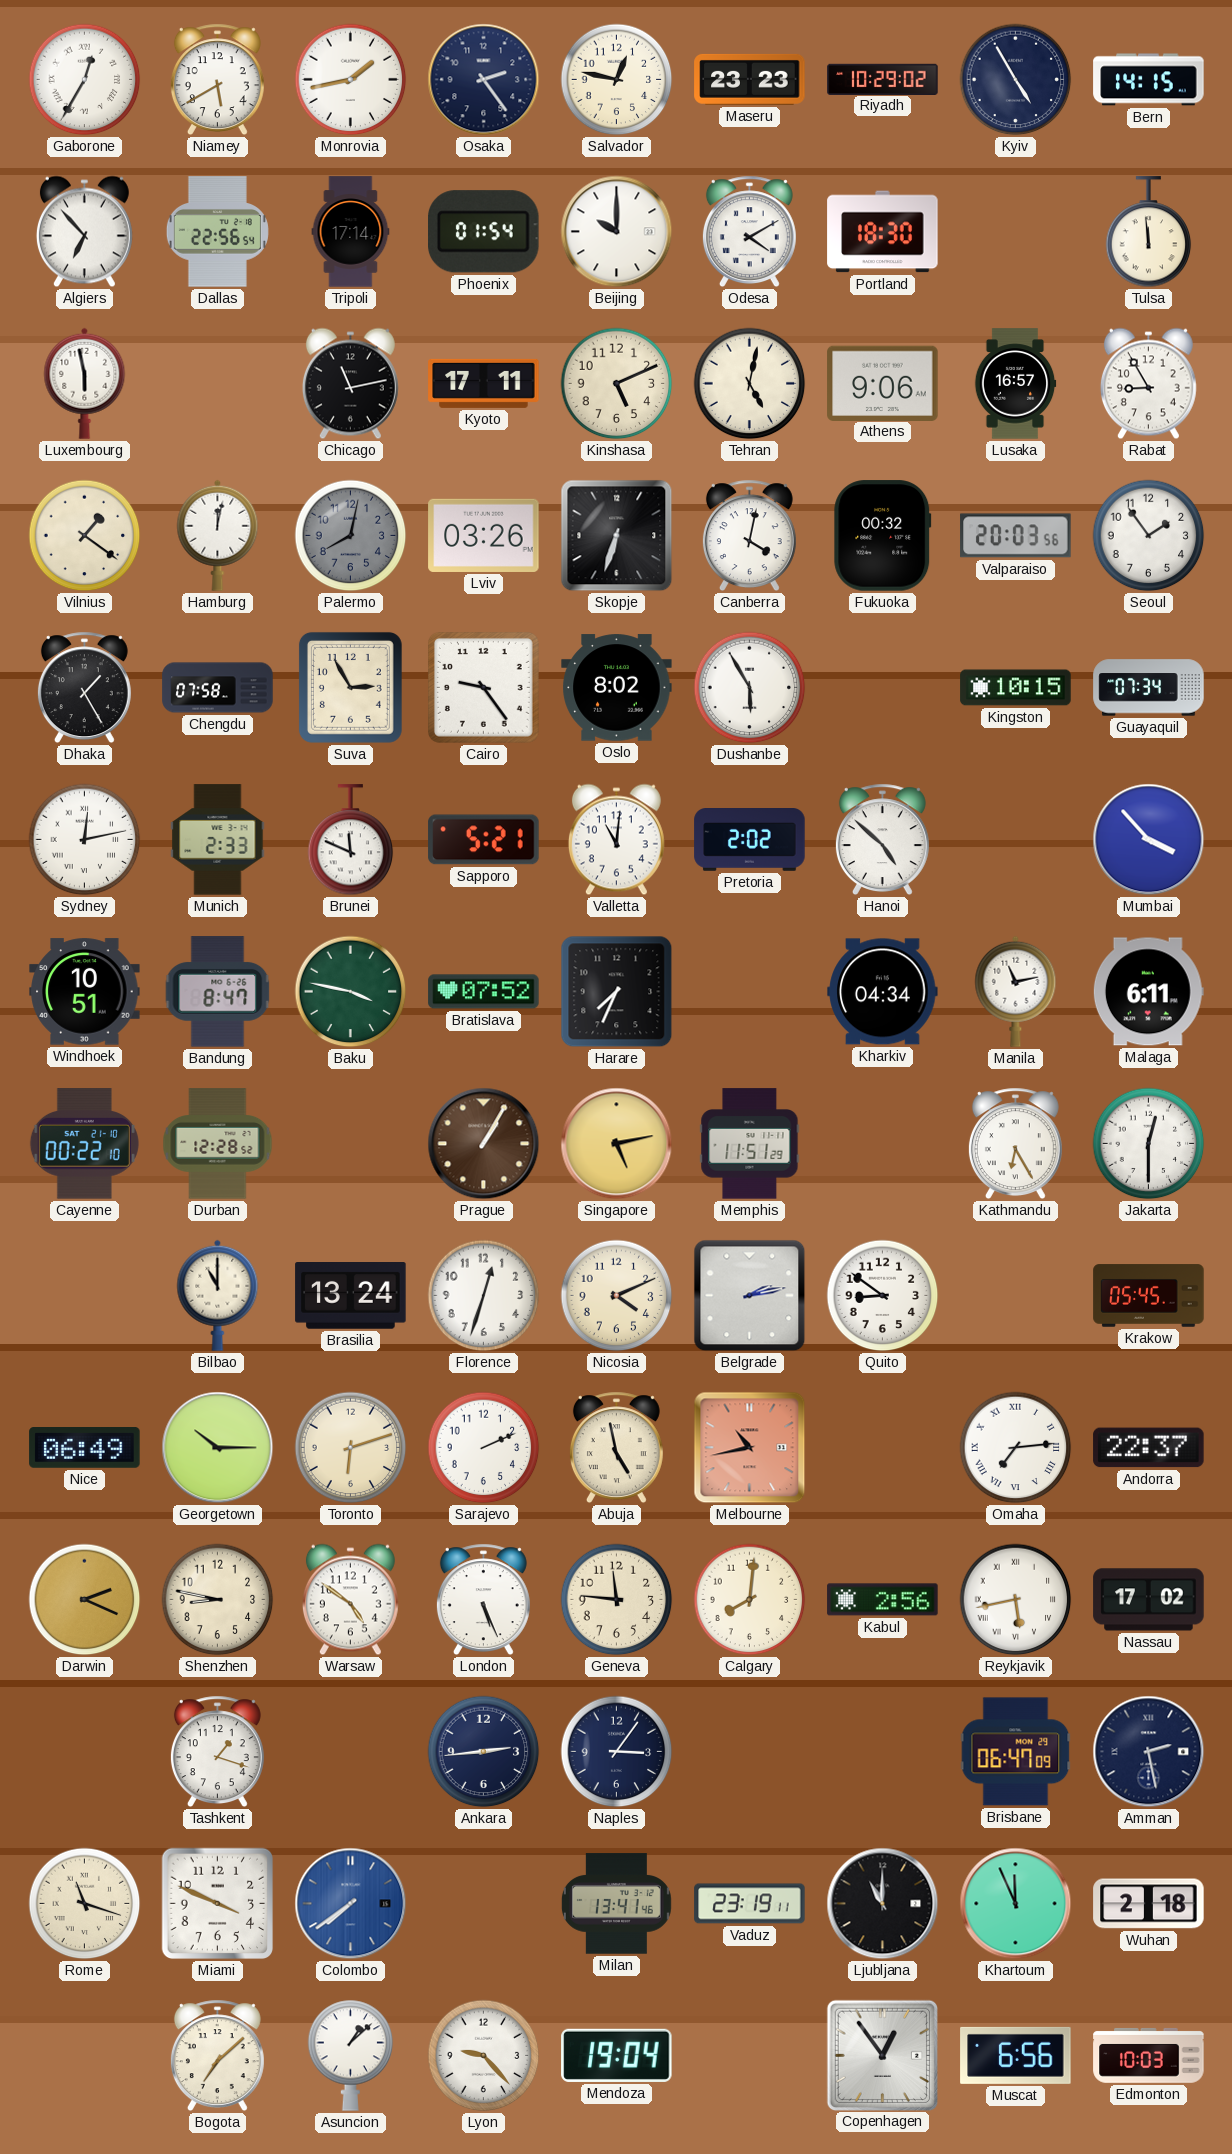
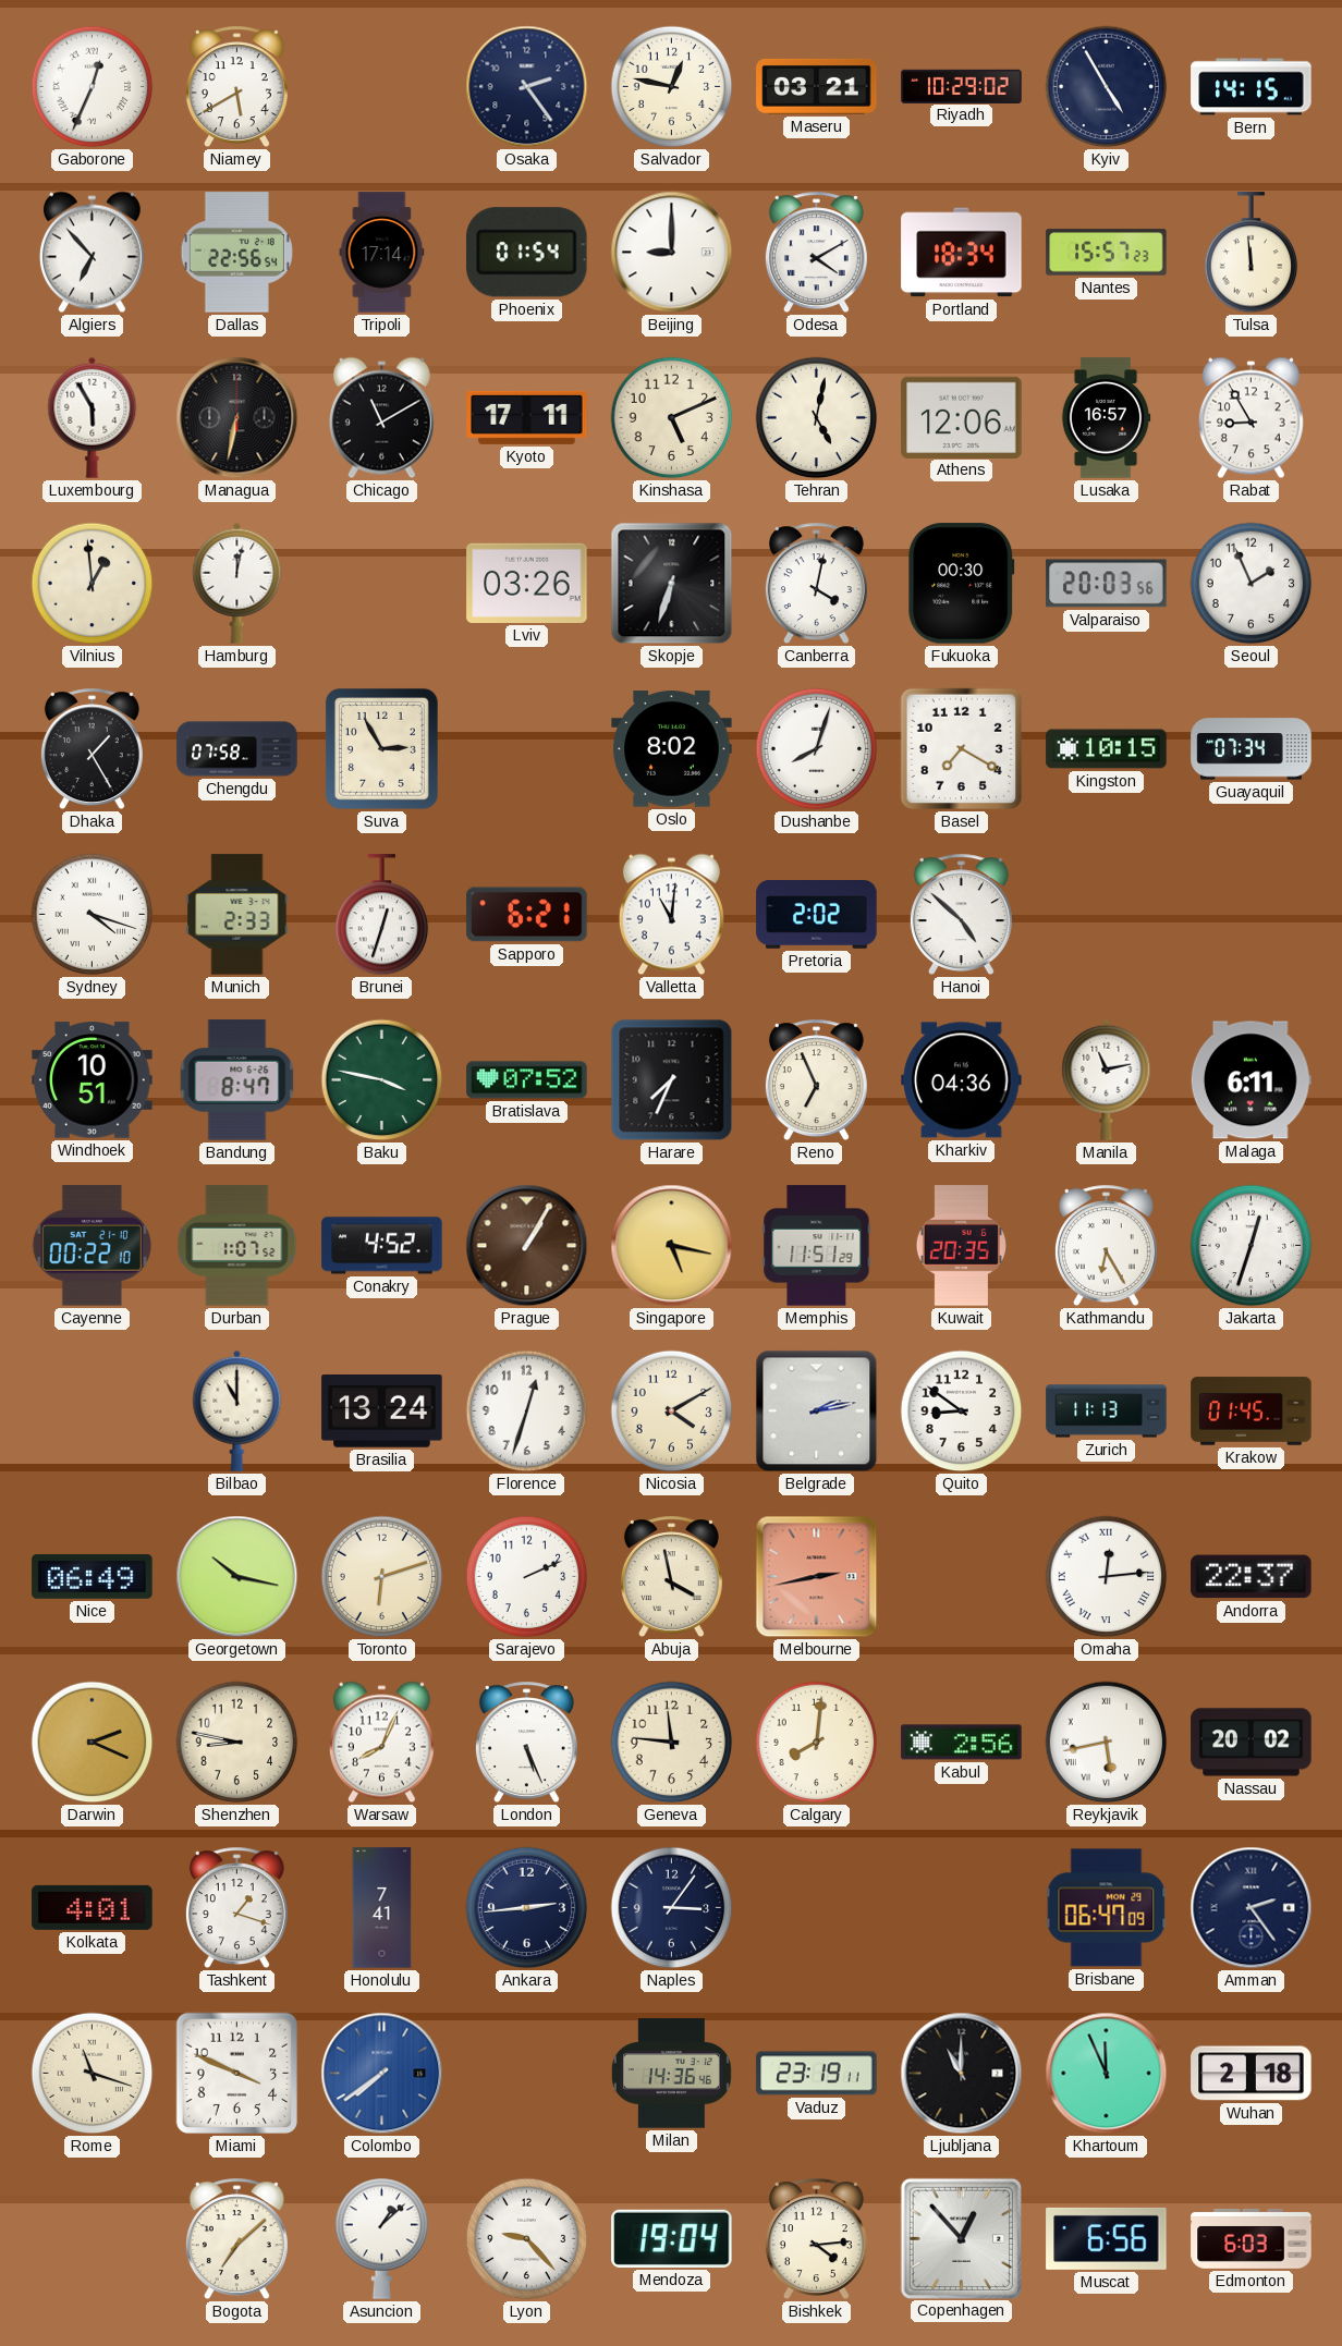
Gaborone: 12:35 -> 12:34 (93, 87)
Monrovia: 1:43 -> none (351, 80)
Maseru: 23:23 -> 03:21 (817, 86)
Beijing: 10:00 -> 9:00 (672, 253)
Portland: 18:30 -> 18:34 (962, 253)
Nantes: none -> 15:57 (1107, 253)
Luxembourg: 5:58 -> 5:55 (93, 417)
Managua: none -> 6:32 (237, 418)
Chicago: 11:13 -> 11:10 (381, 418)
Athens: 9:06 -> 12:06 (962, 417)
Vilnius: 1:21 -> 12:59 (93, 584)
Palermo: 8:02 -> none (351, 536)
Fukuoka: 00:32 -> 00:30 (962, 584)
Seoul: 1:54 -> 1:56 (1252, 584)
Cairo: 9:24 -> none (484, 688)
Dushanbe: 5:55 -> 8:03 (817, 749)
Basel: none -> 7:20 (962, 749)
Sydney: 12:13 -> 4:18 (93, 915)
Brunei: 11:49 -> 12:33 (382, 915)
Sapporo: 5:21 -> 6:21 (527, 915)
Mumbai: 3:53 -> none (1149, 840)
Reno: none -> 6:56 (816, 1080)
Kharkiv: 04:34 -> 04:36 (962, 1080)
Durban: 12:28 -> 1:07 (237, 1246)
Conakry: none -> 4:52 (382, 1246)
Singapore: 5:13 -> 5:17 (672, 1246)
Kuwait: none -> 20:35 (961, 1246)
Jakarta: 12:30 -> 12:33 (1252, 1246)
Nicosia: 4:11 -> 4:10 (672, 1412)
Zurich: none -> 11:13 (1107, 1412)
Krakow: 05:45 -> 01:45 (1252, 1412)
Georgetown: 10:15 -> 10:17 (237, 1577)
Abuja: 4:58 -> 3:58 (671, 1577)
Melbourne: 10:43 -> 2:43 (817, 1577)
Omaha: 7:14 -> 12:14 (1107, 1577)
Warsaw: 4:51 -> 8:04 (381, 1743)
Nassau: 17:02 -> 20:02 (1252, 1743)
Kolkata: none -> 4:01 (93, 1907)
Honolulu: none -> 7:41 (382, 1908)
Amman: 2:28 -> 2:24 (1252, 1908)
Milan: 13:41 -> 14:36 (671, 2074)
Bishkek: none -> 4:14 (816, 2239)
Copenhagen: 12:54 -> 12:53 (961, 2238)
Edmonton: 10:03 -> 6:03 (1252, 2238)
